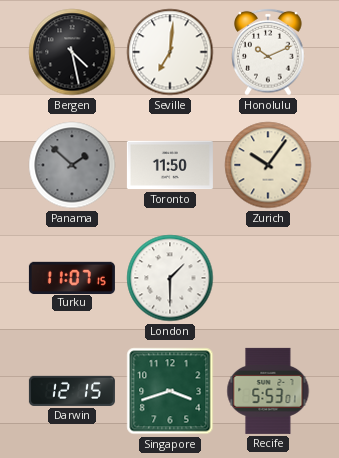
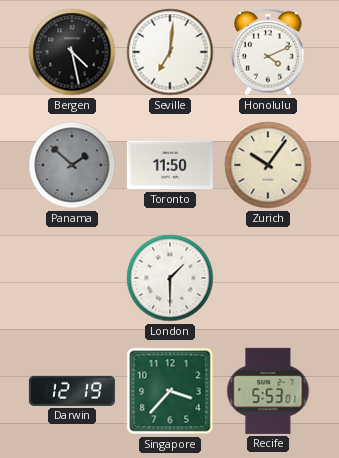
Honolulu: 10:11 -> 4:11 (268, 52)
Turku: 11:07 -> none (72, 277)
Darwin: 12:15 -> 12:19 (72, 391)
Singapore: 3:42 -> 3:37 (170, 391)
